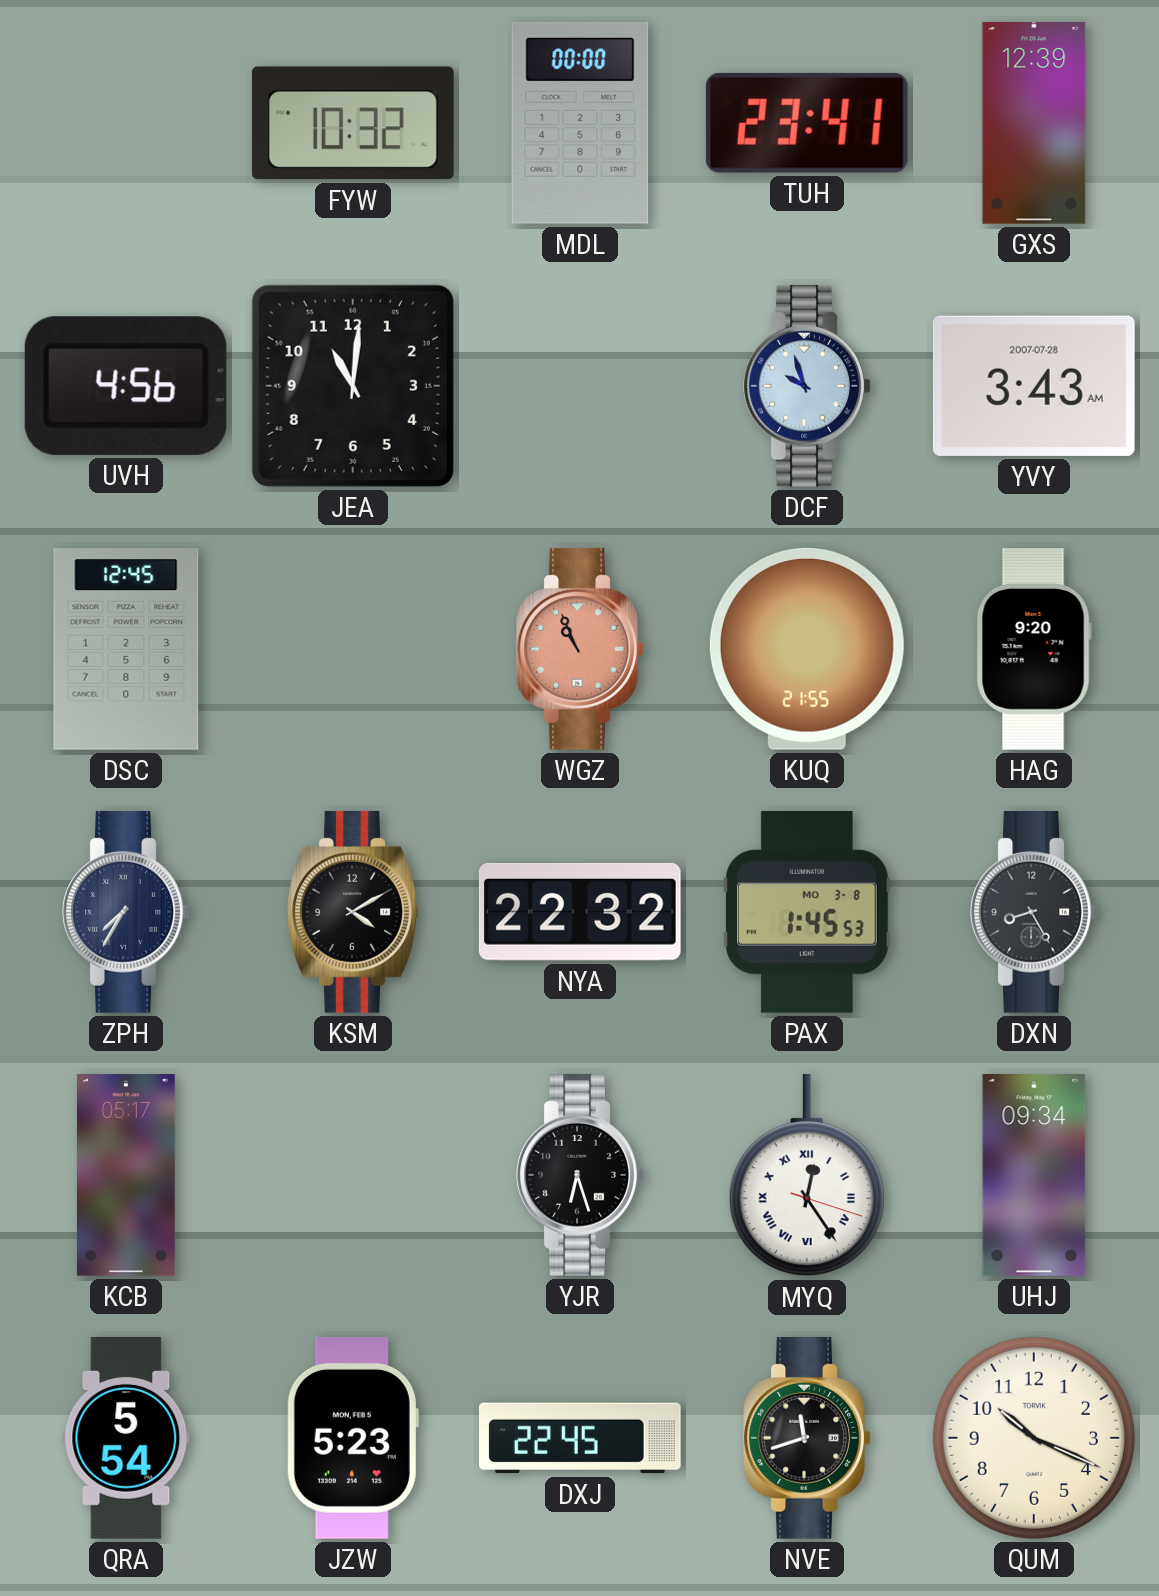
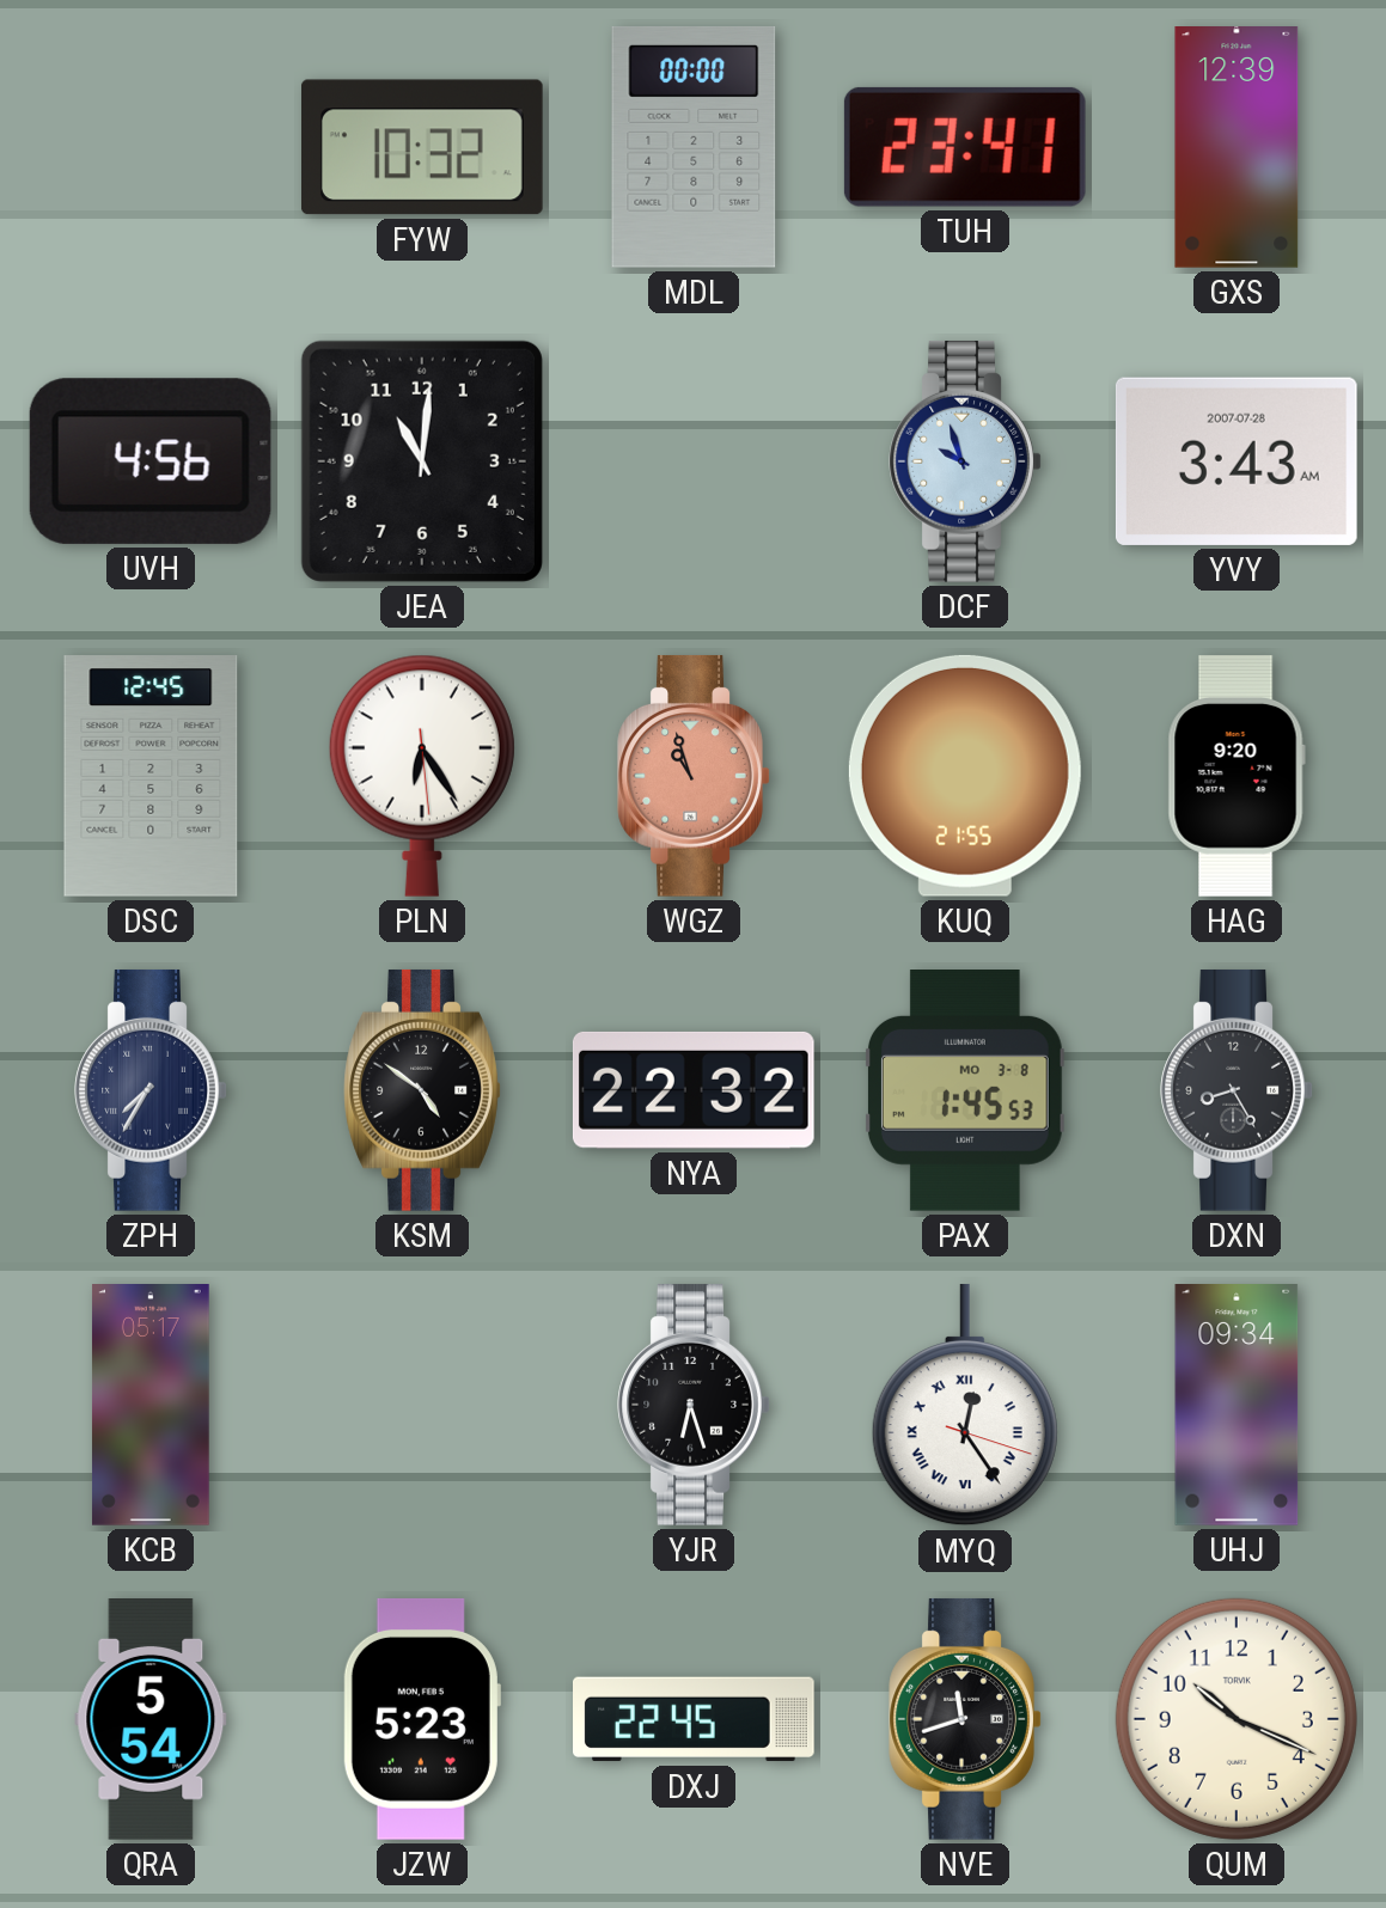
PLN: none -> 6:24 (422, 776)
WGZ: 10:56 -> 10:57 (694, 776)
KSM: 4:10 -> 4:51 (422, 1090)
